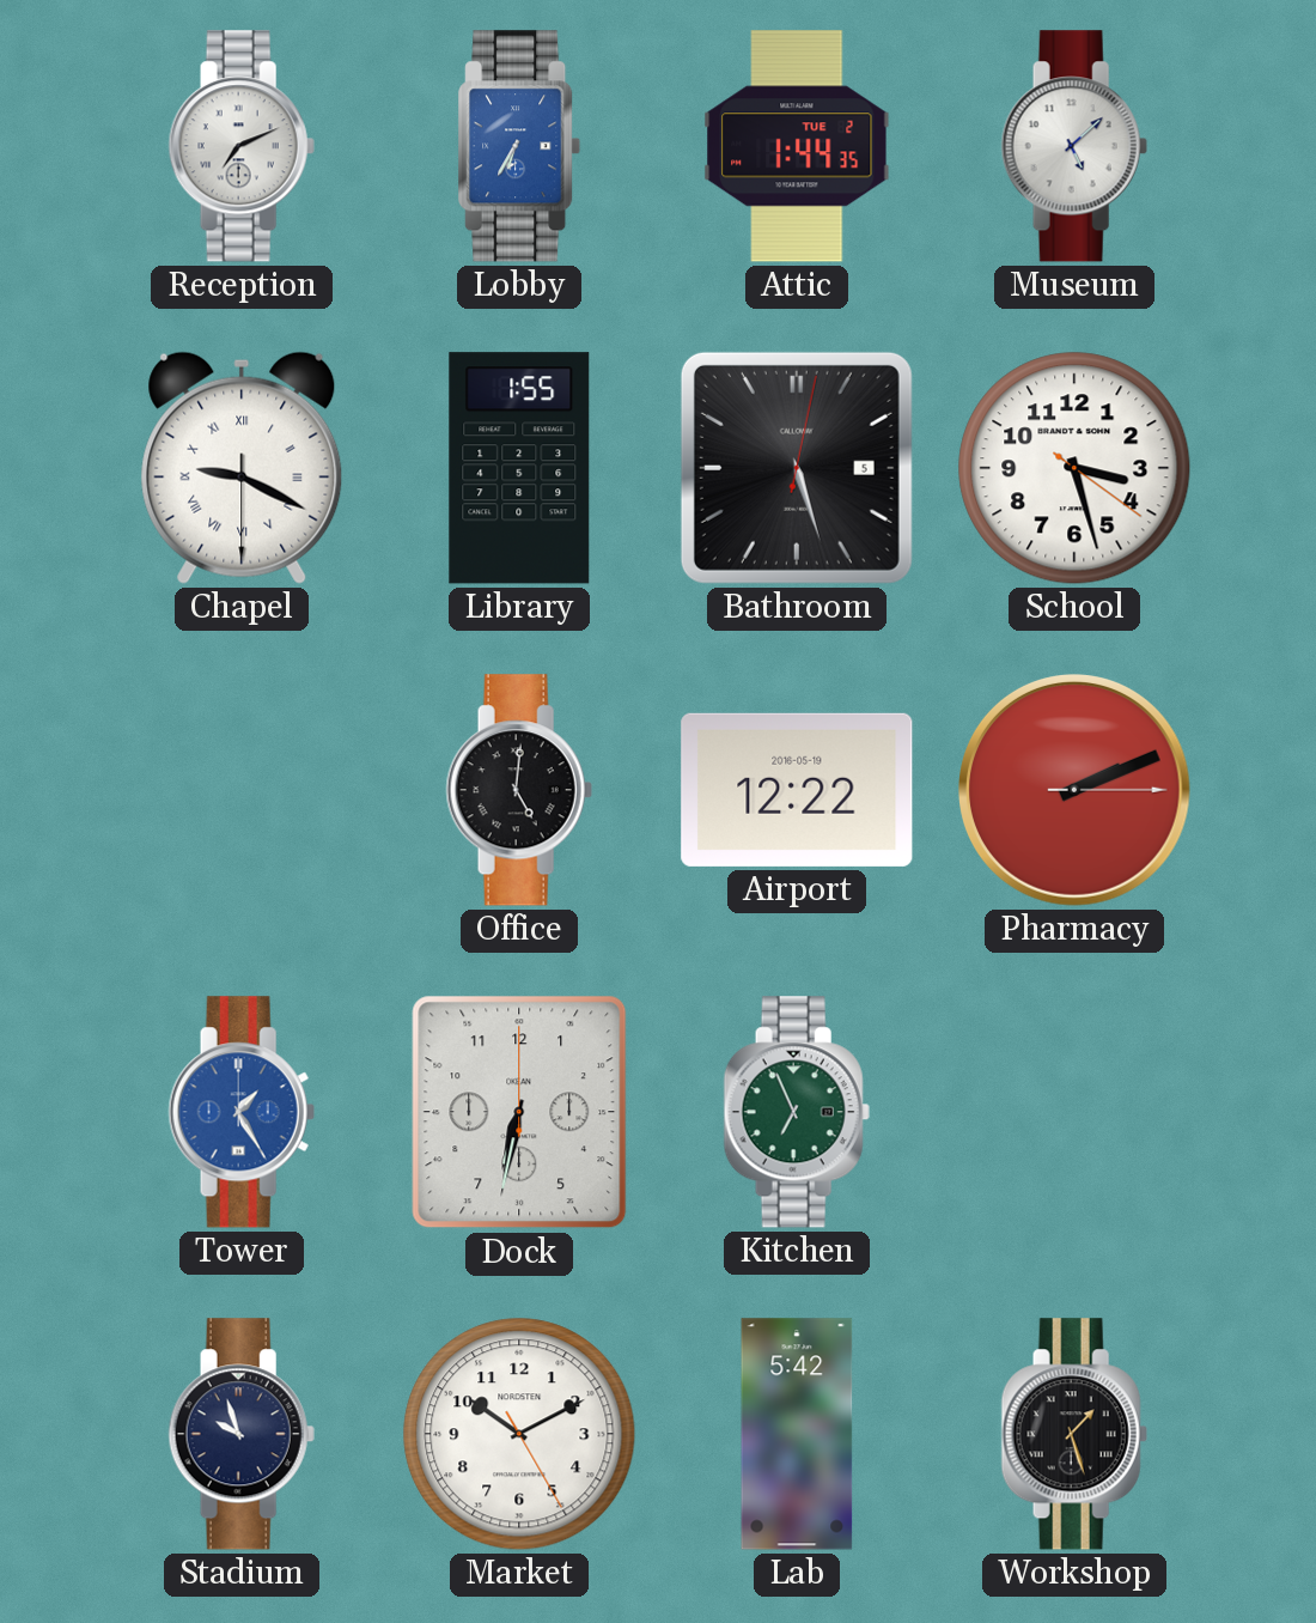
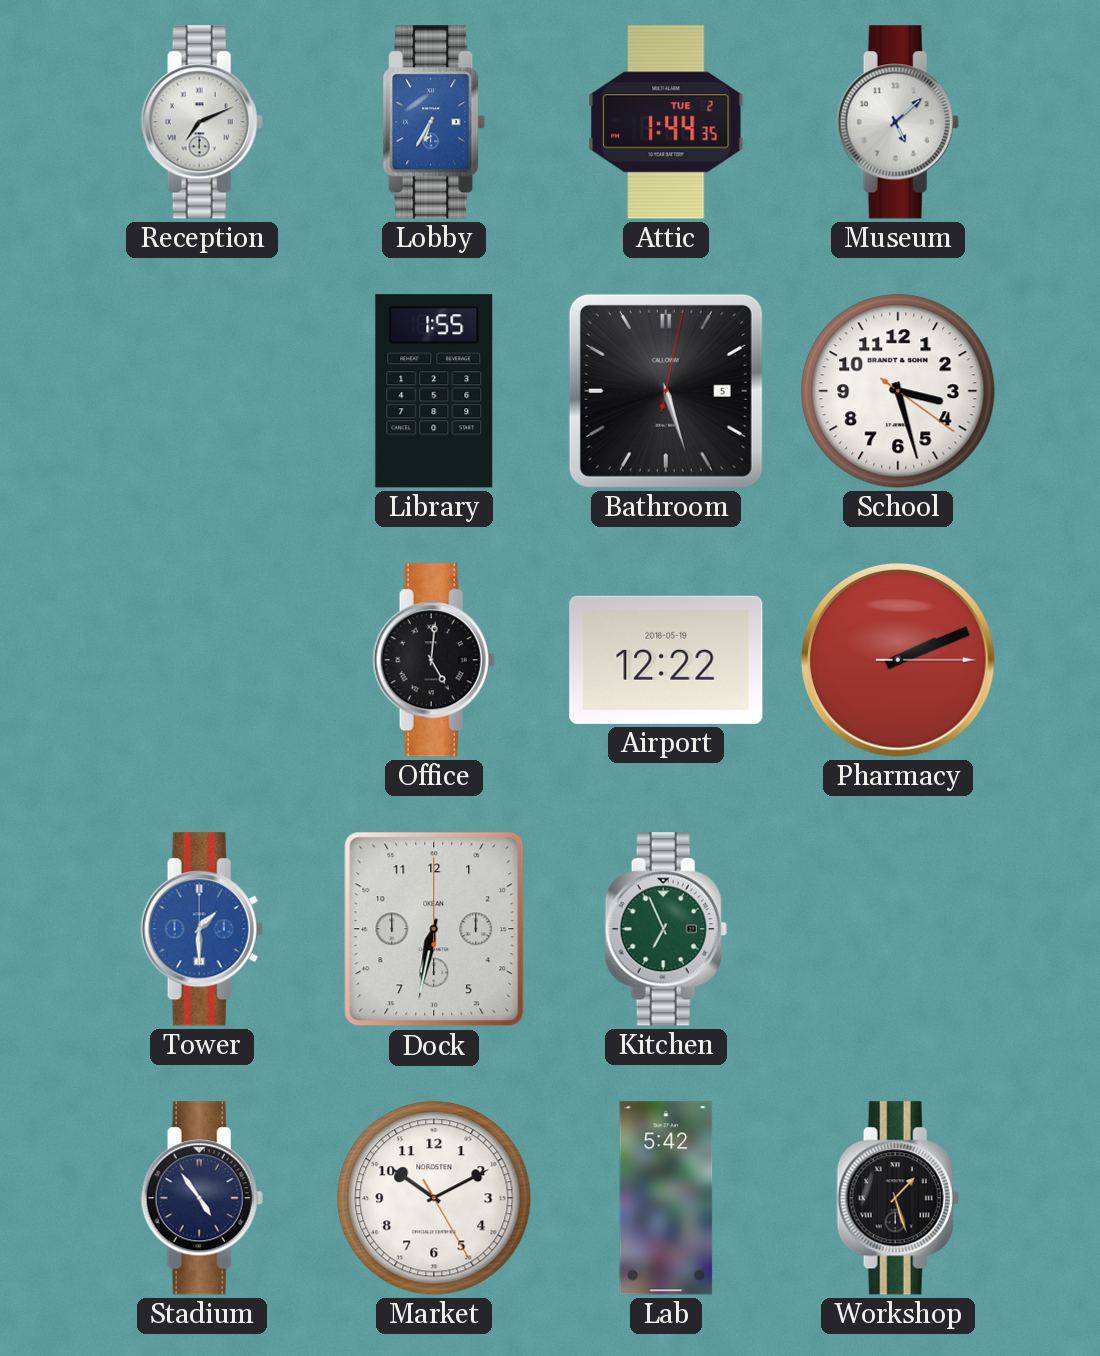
Chapel: 9:19 -> none (242, 468)
Tower: 1:25 -> 1:30 (202, 929)
Stadium: 9:57 -> 4:54 (202, 1198)
